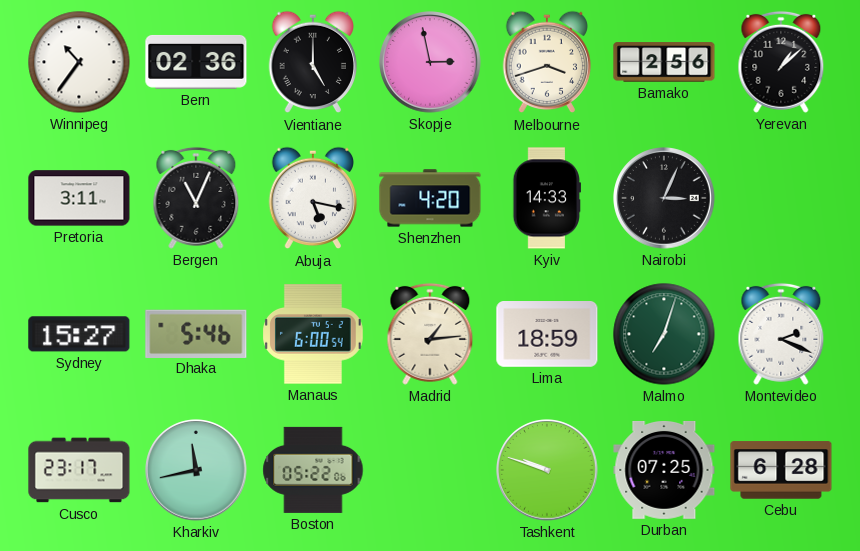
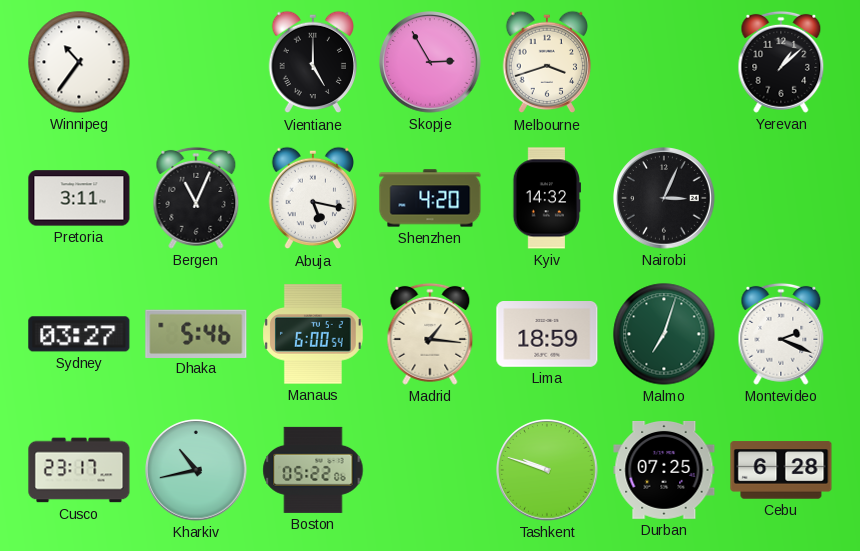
Bern: 02:36 -> none (196, 62)
Skopje: 2:58 -> 2:55 (430, 62)
Bamako: 2:56 -> none (664, 62)
Kyiv: 14:33 -> 14:32 (546, 198)
Sydney: 15:27 -> 03:27 (79, 334)
Madrid: 1:14 -> 1:16 (430, 334)
Kharkiv: 11:43 -> 10:43 (196, 470)
